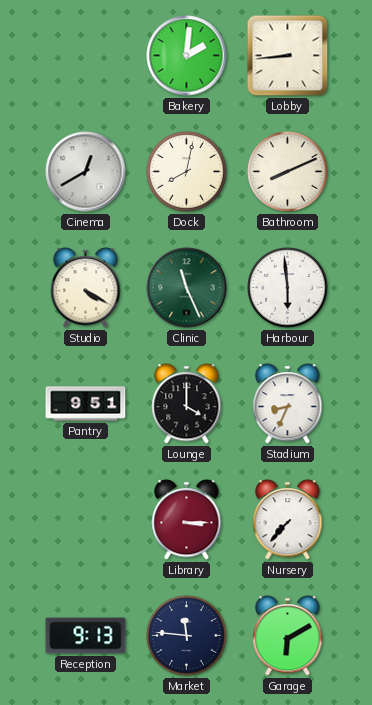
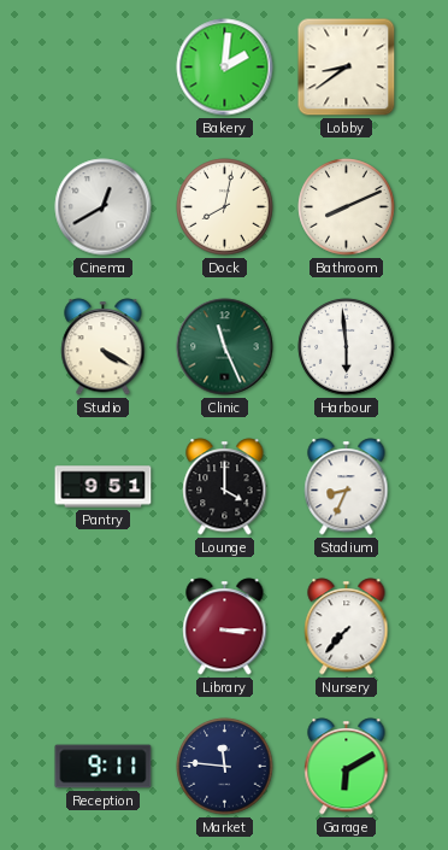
Lobby: 8:44 -> 8:39 (347, 68)
Reception: 9:13 -> 9:11 (104, 767)
